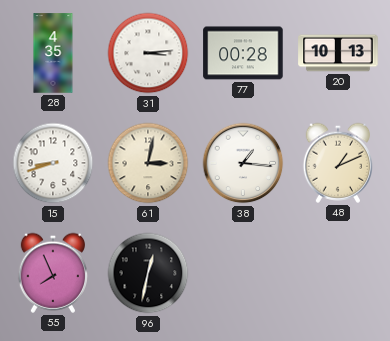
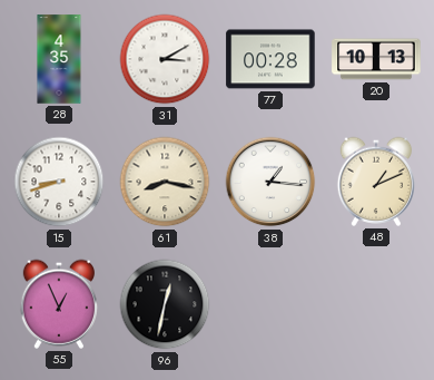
31: 3:14 -> 3:10 (165, 59)
61: 3:02 -> 8:17 (165, 182)
55: 7:56 -> 12:56 (58, 304)
